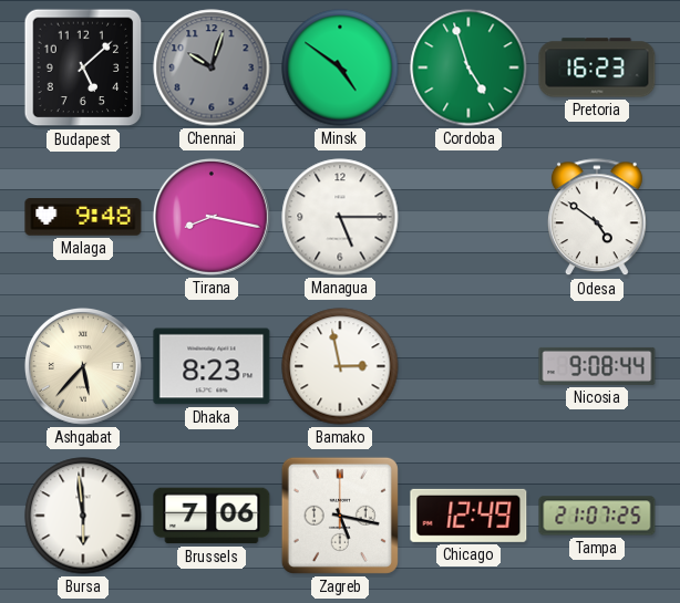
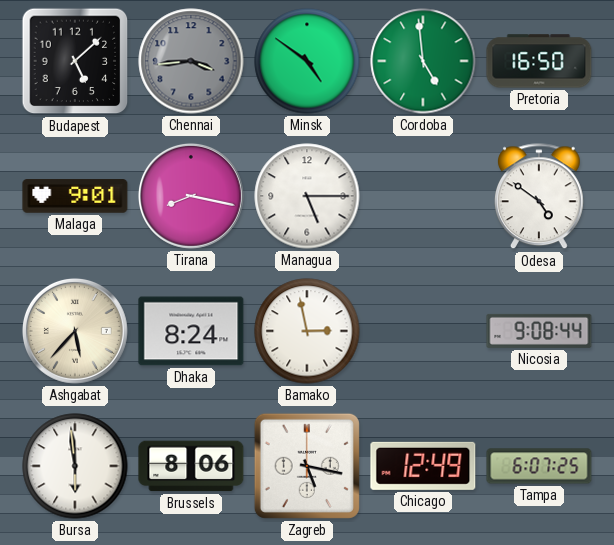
Chennai: 10:03 -> 3:44 (191, 61)
Cordoba: 4:57 -> 4:59 (423, 61)
Pretoria: 16:23 -> 16:50 (539, 61)
Malaga: 9:48 -> 9:01 (75, 196)
Dhaka: 8:23 -> 8:24 (191, 331)
Brussels: 7:06 -> 8:06 (191, 466)
Tampa: 21:07 -> 6:07 (539, 466)
